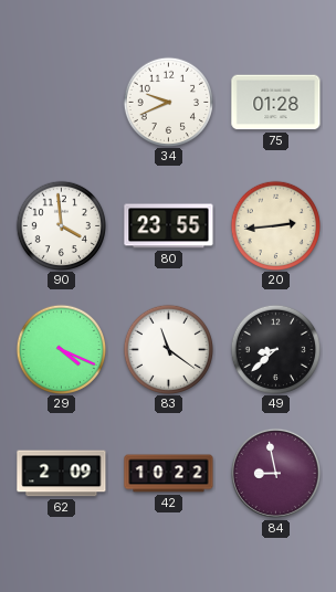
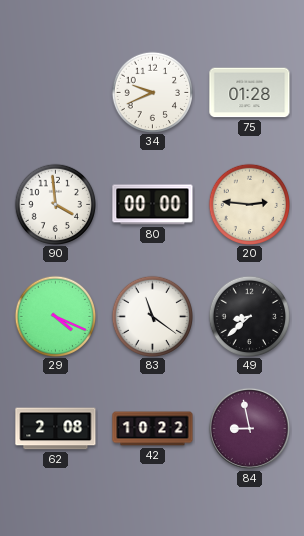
80: 23:55 -> 00:00 (153, 205)
20: 2:44 -> 2:46 (249, 204)
62: 2:09 -> 2:08 (56, 429)
